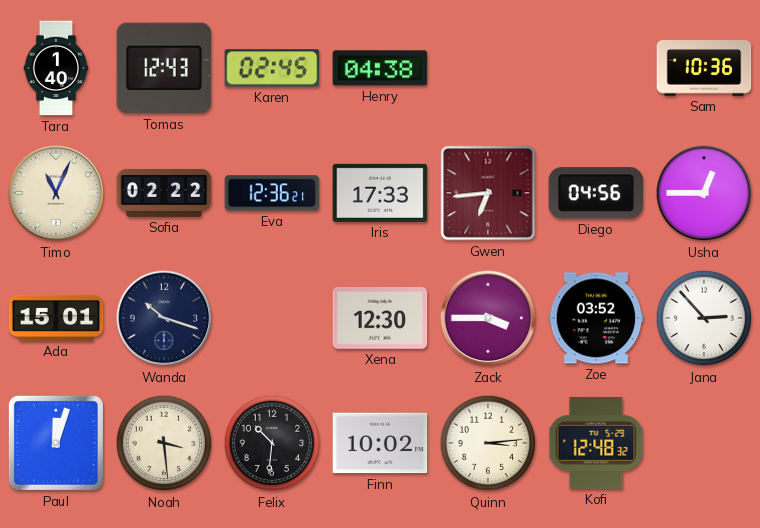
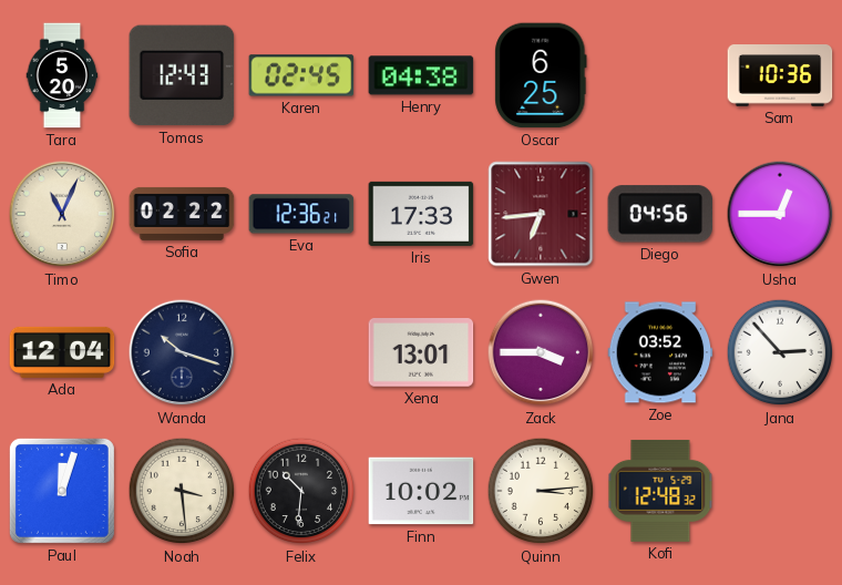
Tara: 1:40 -> 5:20 (62, 75)
Oscar: none -> 6:25 (541, 75)
Ada: 15:01 -> 12:04 (62, 352)
Xena: 12:30 -> 13:01 (421, 353)
